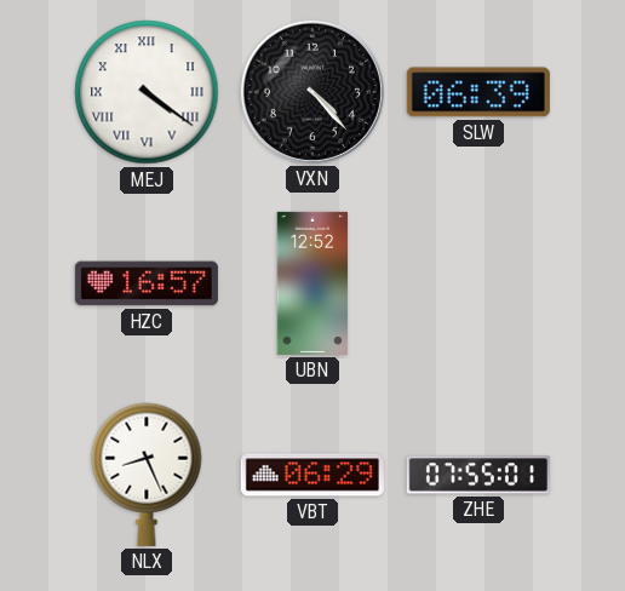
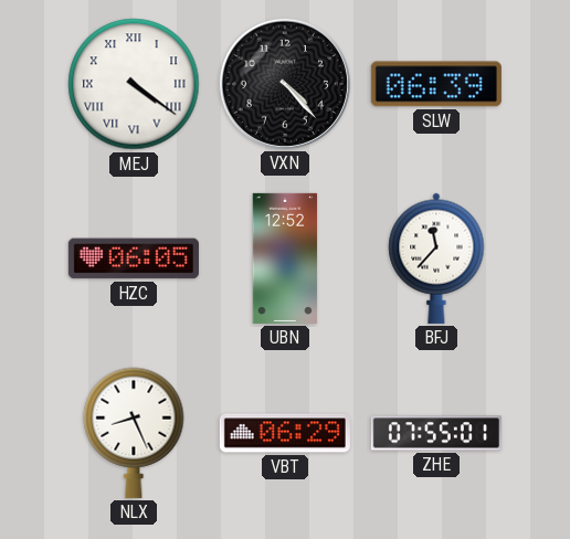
HZC: 16:57 -> 06:05 (134, 258)
BFJ: none -> 11:37 (436, 258)
